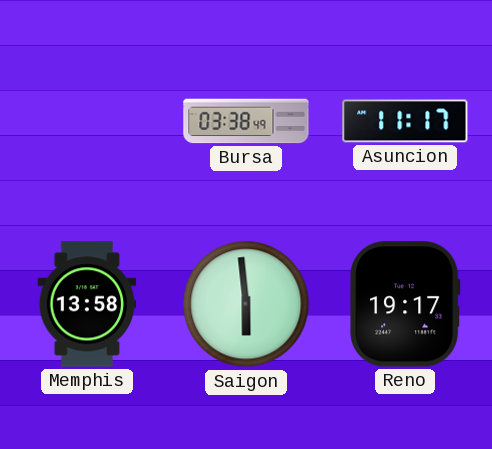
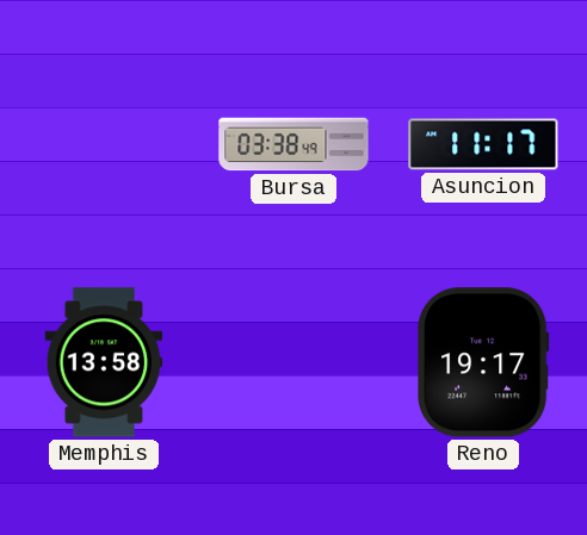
Saigon: 5:59 -> none (246, 304)
